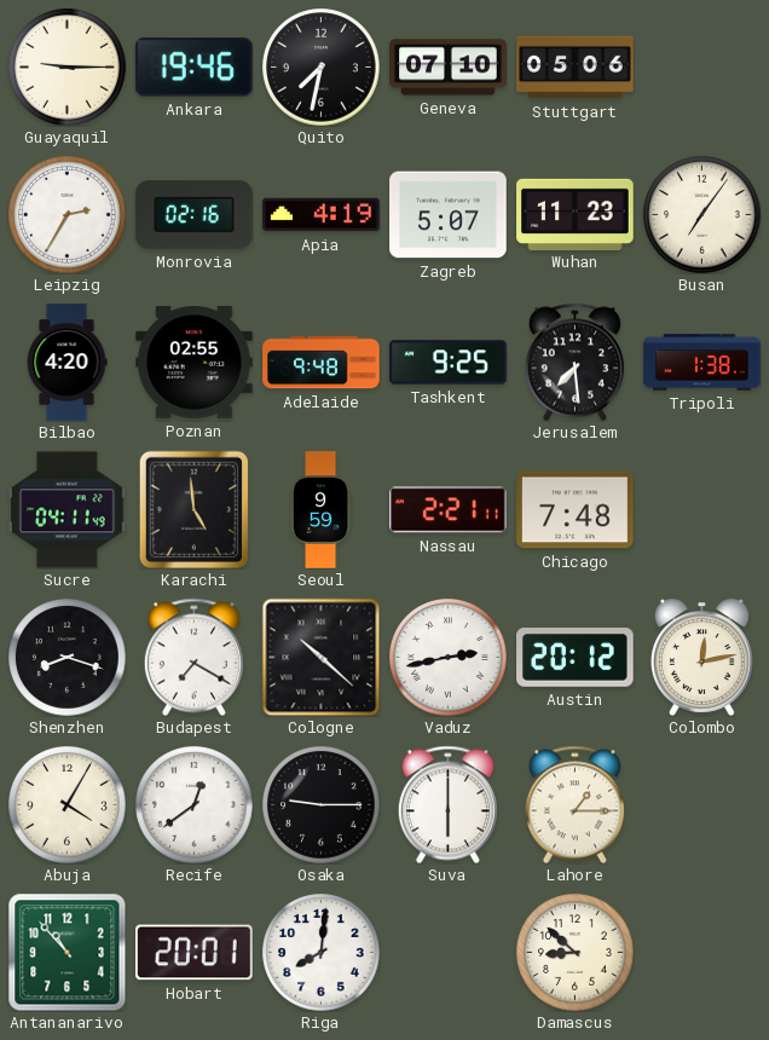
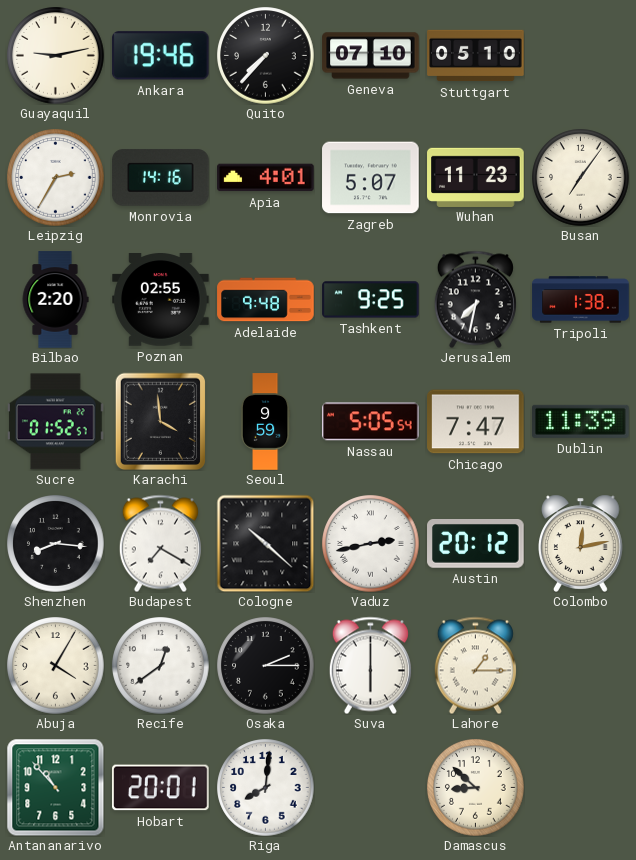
Guayaquil: 9:15 -> 9:13 (56, 56)
Quito: 7:32 -> 7:37 (266, 56)
Stuttgart: 05:06 -> 05:10 (476, 56)
Monrovia: 02:16 -> 14:16 (161, 178)
Apia: 4:19 -> 4:01 (266, 178)
Bilbao: 4:20 -> 2:20 (55, 300)
Jerusalem: 7:29 -> 7:32 (475, 299)
Sucre: 04:11 -> 01:52 (56, 422)
Karachi: 4:59 -> 3:59 (161, 421)
Nassau: 2:21 -> 5:05 (371, 422)
Chicago: 7:48 -> 7:47 (476, 422)
Dublin: none -> 11:39 (581, 421)
Shenzhen: 8:18 -> 8:16 (56, 544)
Osaka: 9:15 -> 2:15 (266, 666)
